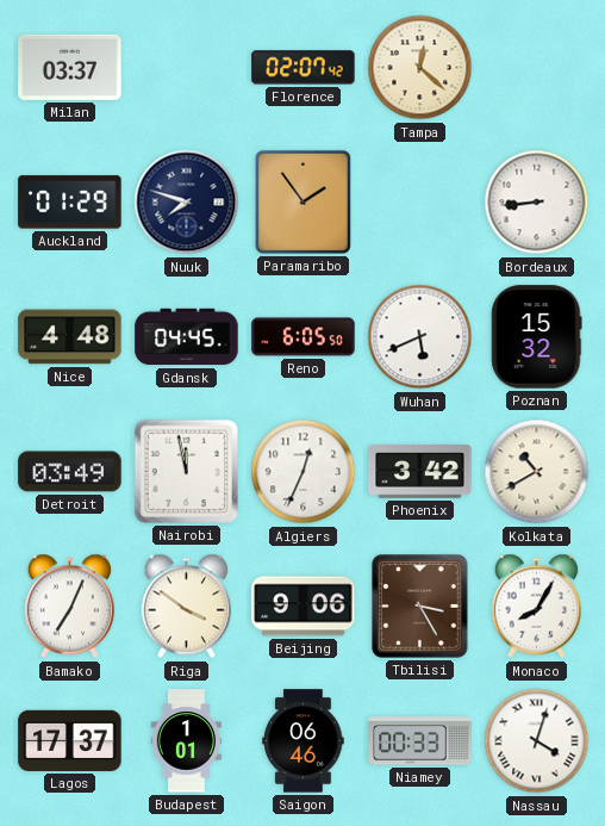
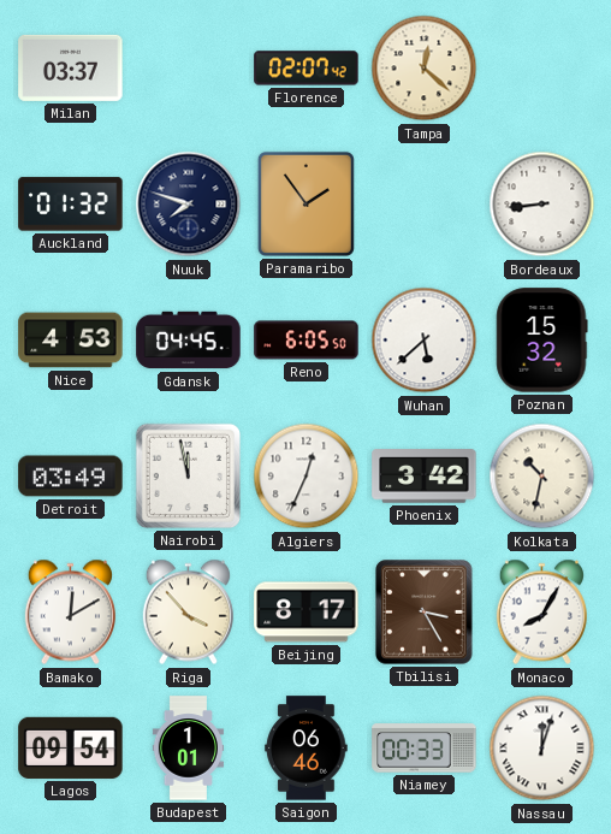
Auckland: 01:29 -> 01:32 (71, 205)
Nice: 4:48 -> 4:53 (71, 341)
Wuhan: 5:41 -> 5:38 (425, 341)
Kolkata: 10:40 -> 10:32 (542, 477)
Bamako: 7:04 -> 12:10 (70, 613)
Riga: 3:51 -> 3:53 (188, 613)
Beijing: 9:06 -> 8:17 (307, 613)
Lagos: 17:37 -> 09:54 (71, 747)
Nassau: 4:03 -> 12:03 (542, 749)
